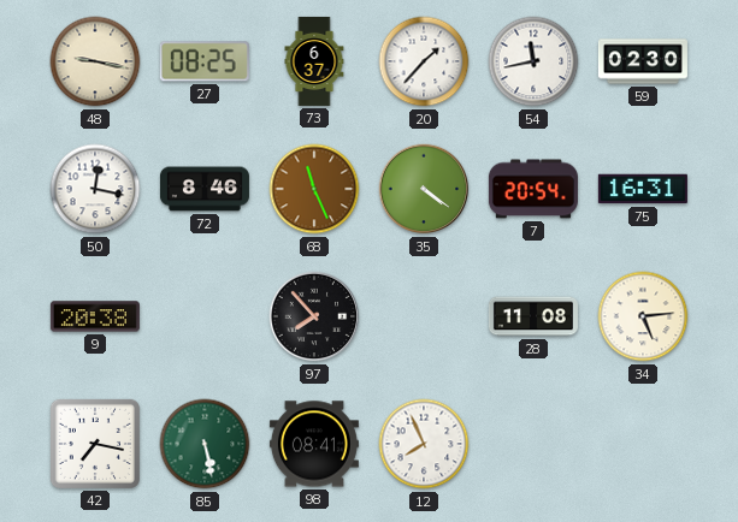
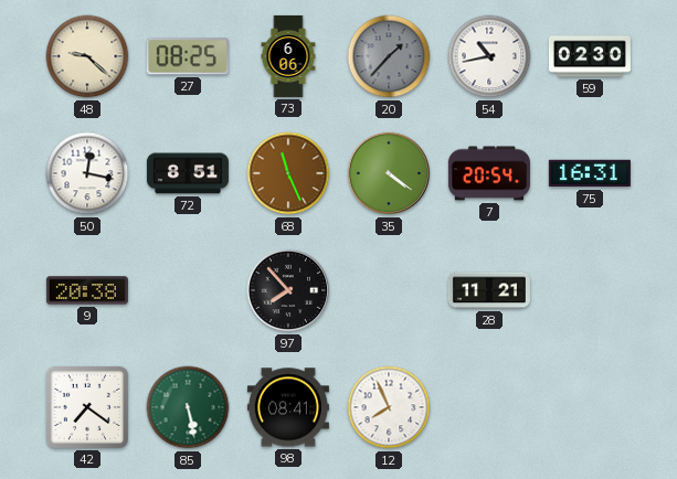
48: 9:17 -> 9:22 (87, 56)
73: 6:37 -> 6:06 (288, 56)
20 dial: white -> grey (389, 56)
54: 11:43 -> 10:43 (489, 56)
72: 8:46 -> 8:51 (188, 173)
28: 11:08 -> 11:21 (489, 290)
34: 5:14 -> none (643, 316)
42: 7:17 -> 7:21 (87, 407)
